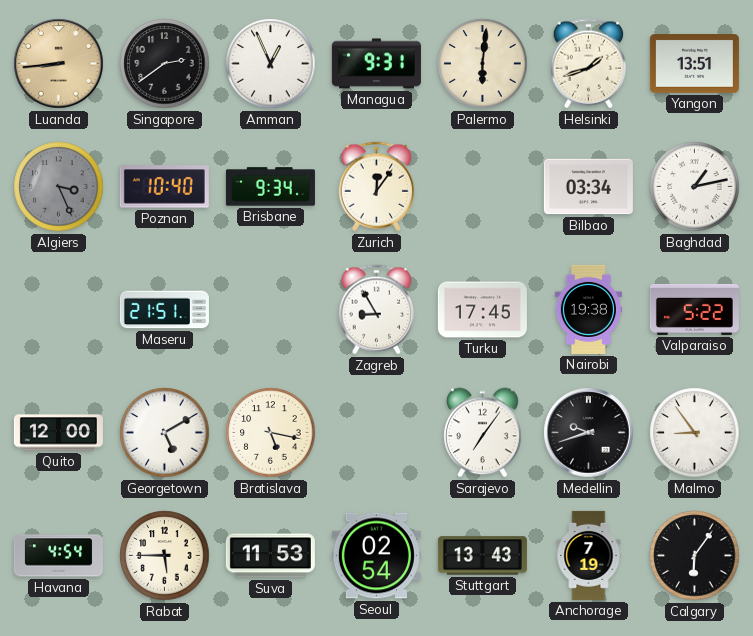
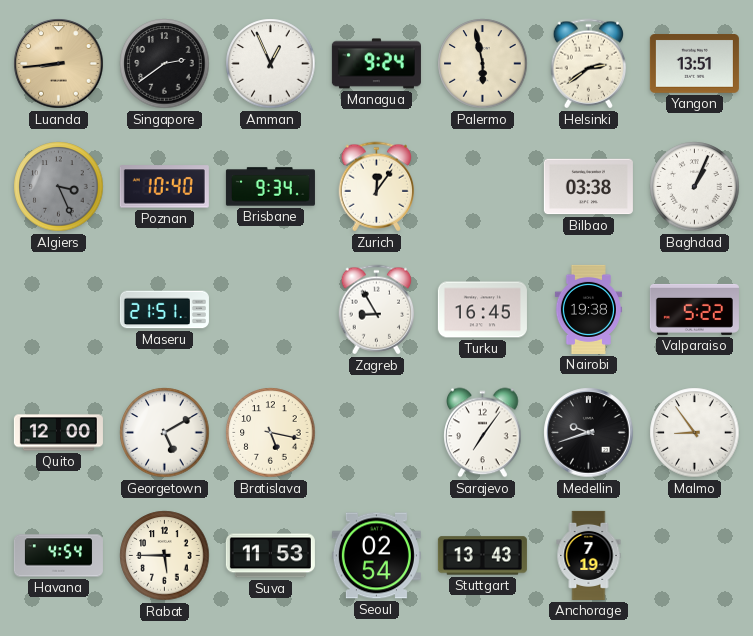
Managua: 9:31 -> 9:24 (376, 64)
Palermo: 6:01 -> 5:58 (483, 64)
Helsinki: 1:42 -> 2:39 (589, 64)
Bilbao: 03:34 -> 03:38 (588, 187)
Baghdad: 1:13 -> 1:04 (695, 187)
Turku: 17:45 -> 16:45 (482, 310)
Calgary: 6:06 -> none (695, 556)
